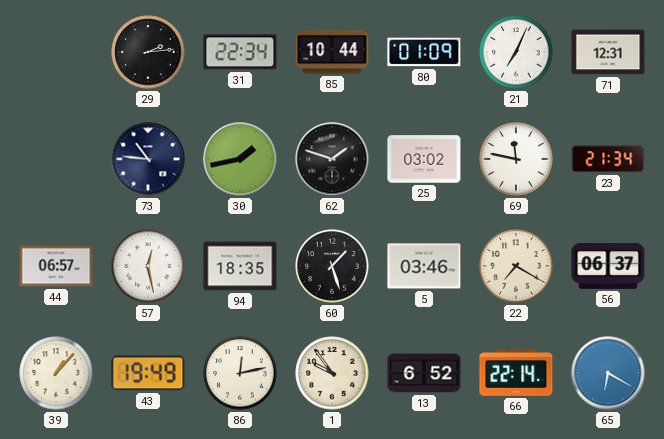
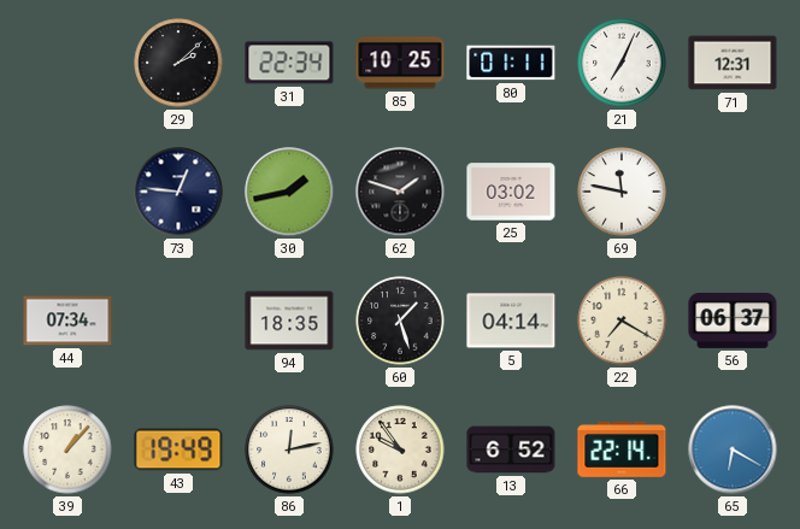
29: 2:14 -> 2:08 (178, 63)
85: 10:44 -> 10:25 (400, 63)
80: 01:09 -> 01:11 (511, 63)
73: 10:46 -> 12:46 (178, 192)
23: 21:34 -> none (608, 159)
44: 06:57 -> 07:34 (67, 321)
57: 12:28 -> none (148, 266)
5: 03:46 -> 04:14 (511, 321)
